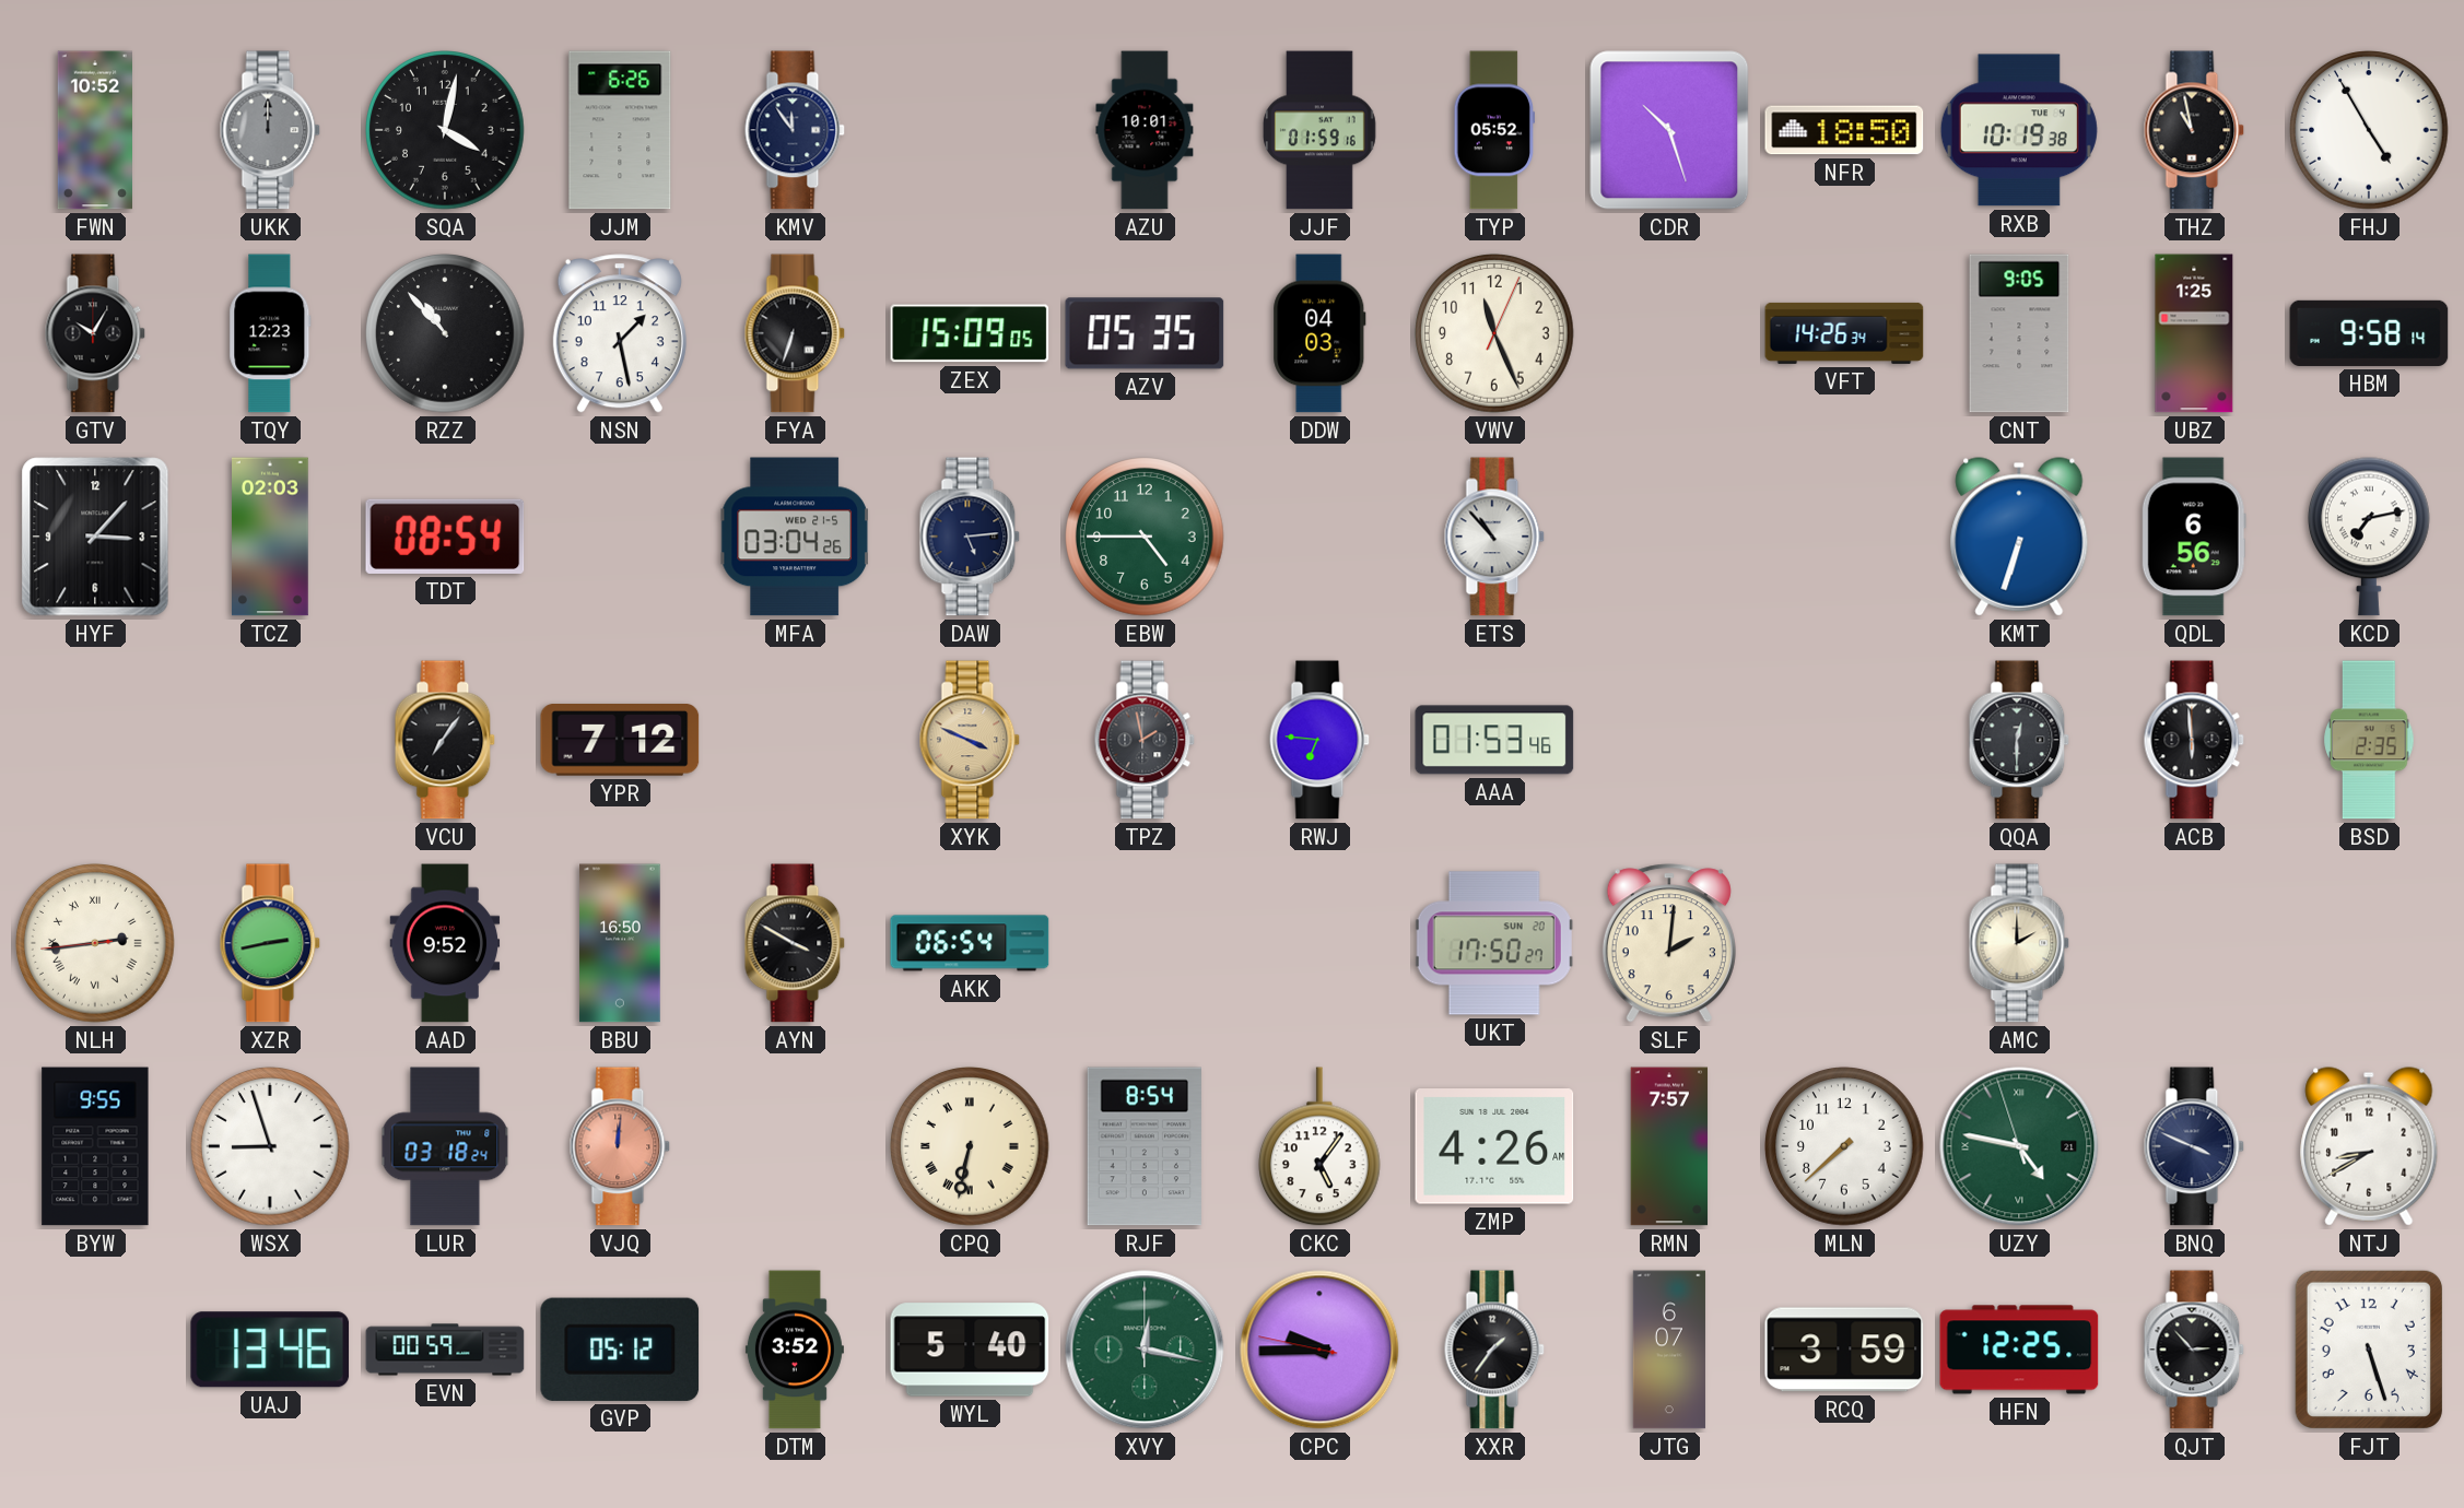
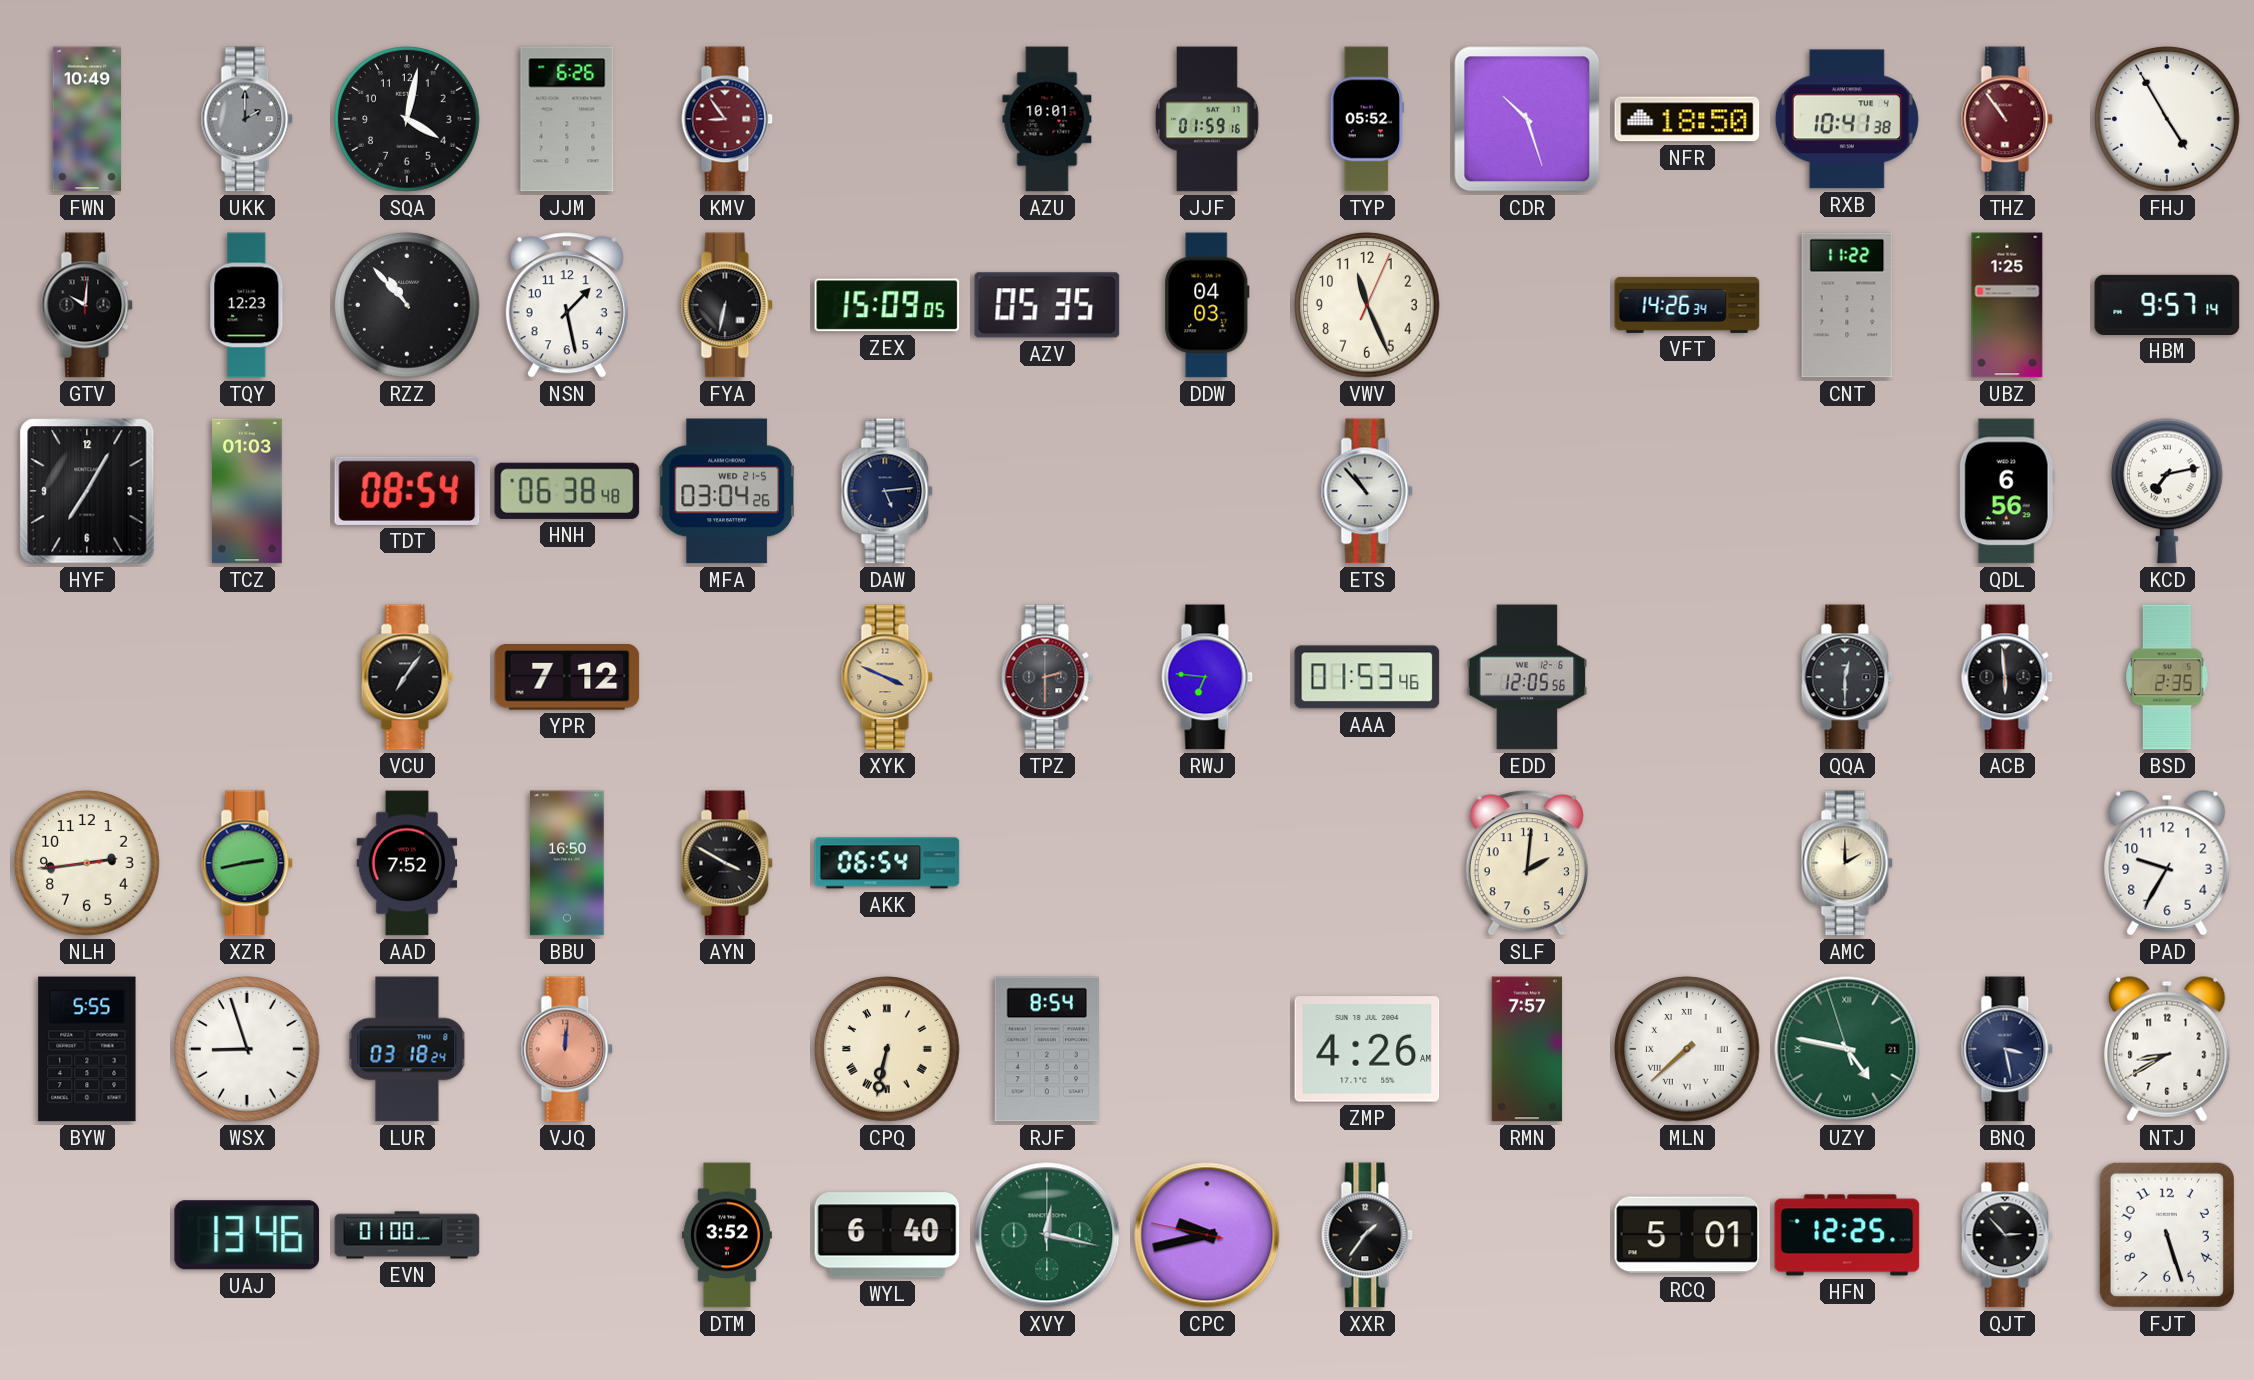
FWN: 10:52 -> 10:49 (86, 119)
UKK: 12:00 -> 2:00 (247, 119)
KMV: 11:54 -> 8:54 (727, 119)
KMV dial: navy -> burgundy (727, 119)
RXB: 10:19 -> 10:41 (1847, 119)
THZ: 10:58 -> 10:54 (2007, 119)
THZ dial: black -> burgundy (2007, 119)
GTV: 10:05 -> 10:01 (87, 305)
FYA: 6:33 -> 6:32 (727, 305)
CNT: 9:05 -> 11:22 (1847, 305)
HBM: 9:58 -> 9:57 (2167, 305)
HYF: 3:07 -> 7:05 (87, 491)
TCZ: 02:03 -> 01:03 (248, 491)
HNH: none -> 06:38 (567, 491)
EBW: 4:45 -> none (1145, 537)
KMT: 6:33 -> none (2019, 537)
TPZ: 1:58 -> 2:30 (1047, 677)
EDD: none -> 12:05 (1527, 677)
NLH numerals: Roman -> Arabic (87, 863)
AAD: 9:52 -> 7:52 (407, 863)
UKT: 17:50 -> none (1494, 943)
PAD: none -> 9:35 (2167, 863)
BYW: 9:55 -> 5:55 (87, 1049)
CKC: 5:06 -> none (1321, 1146)
MLN numerals: Arabic -> Roman (1687, 1049)
BNQ: 3:49 -> 3:28 (2007, 1049)
EVN: 00:59 -> 01:00 (407, 1235)
GVP: 05:12 -> none (620, 1350)
WYL: 5:40 -> 6:40 (887, 1235)
CPC: 9:44 -> 9:42 (1207, 1235)
JTG: 6:07 -> none (1669, 1350)
RCQ: 3:59 -> 5:01 (1687, 1235)
